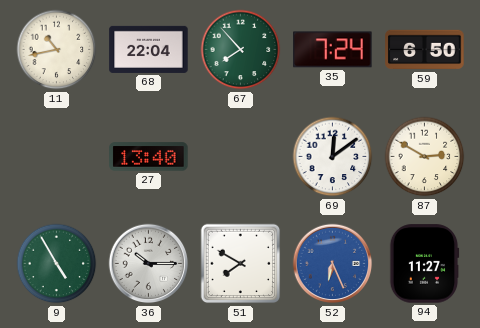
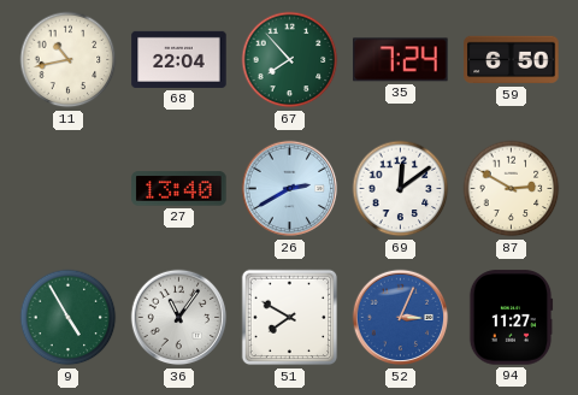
26: none -> 2:40 (290, 189)
36: 10:15 -> 11:06 (179, 318)
52: 6:26 -> 3:04 (401, 318)
